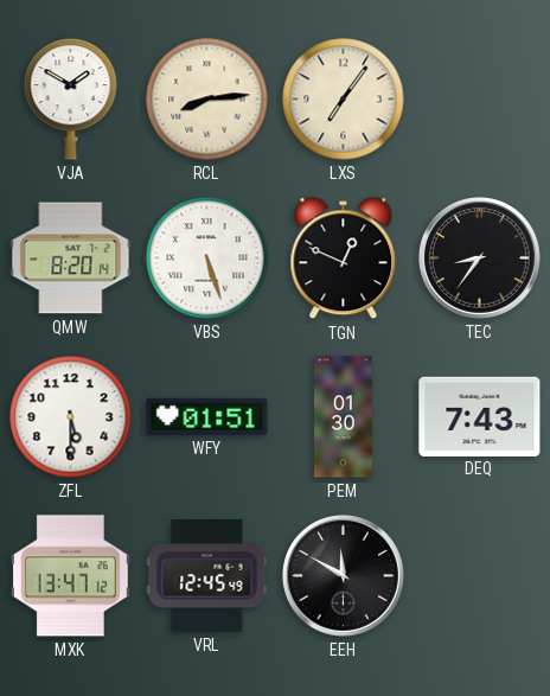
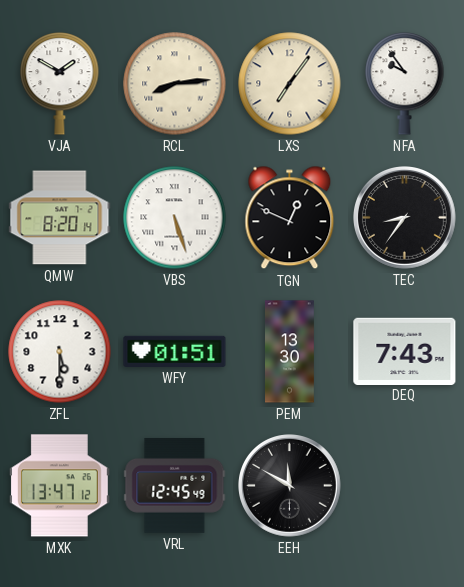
NFA: none -> 9:54 (405, 84)
PEM: 01:30 -> 13:30 (290, 352)
